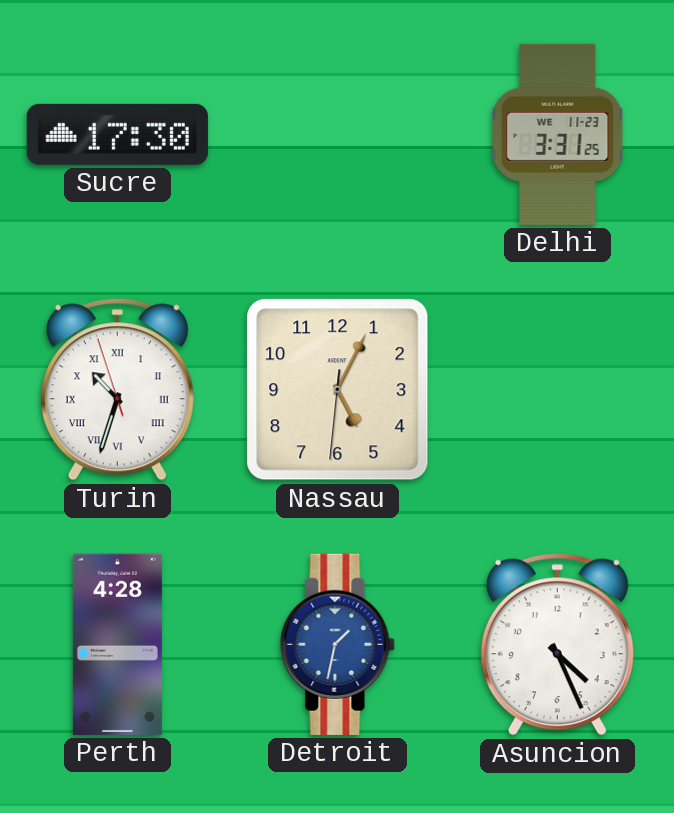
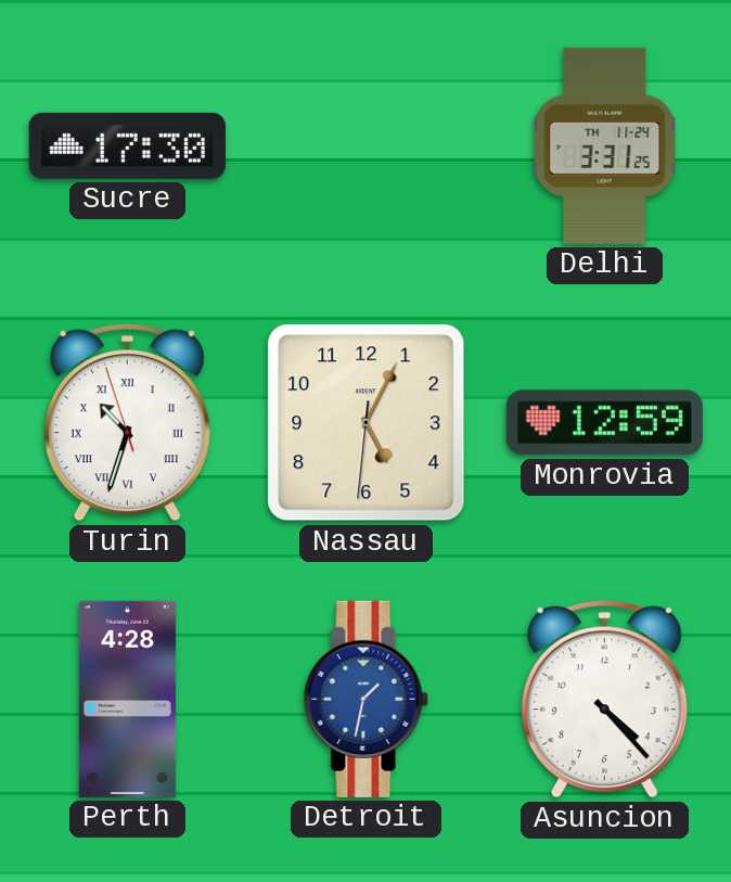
Delhi date: WE 11-23 -> TH 11-24 (605, 145)
Monrovia: none -> 12:59 (604, 423)
Asuncion: 4:26 -> 4:23 (604, 700)
